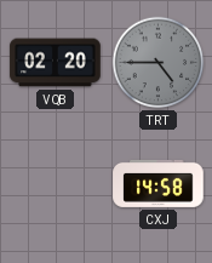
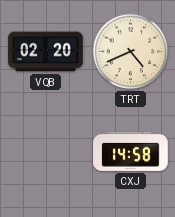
TRT: 4:45 -> 4:41 (131, 52)
TRT dial: grey -> cream (131, 52)
